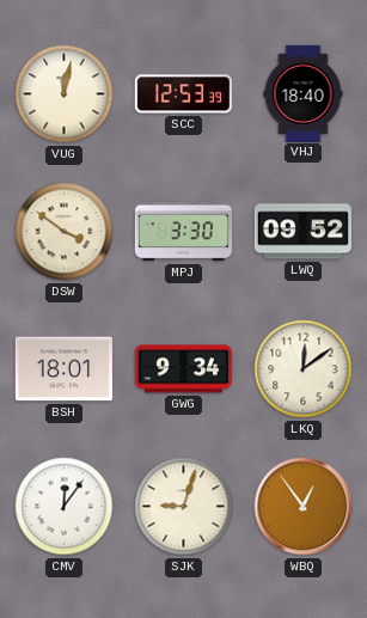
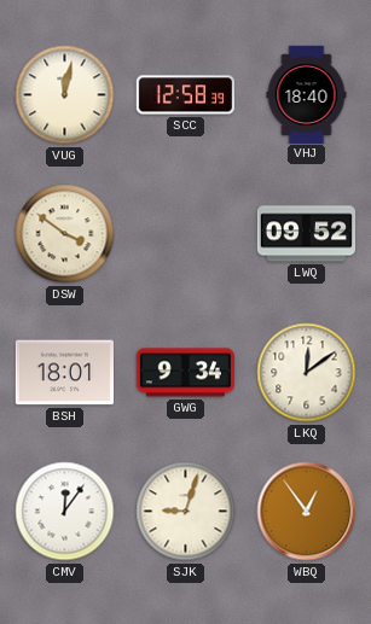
SCC: 12:53 -> 12:58 (185, 95)
MPJ: 3:30 -> none (183, 232)
